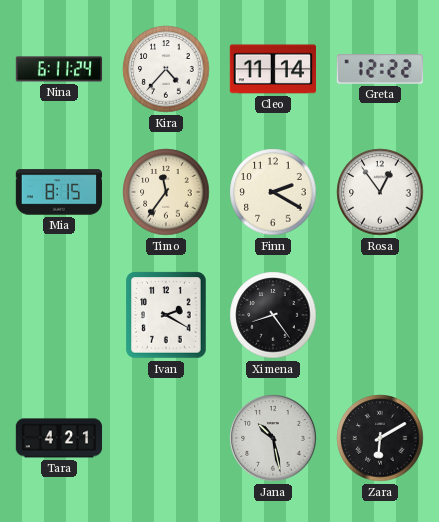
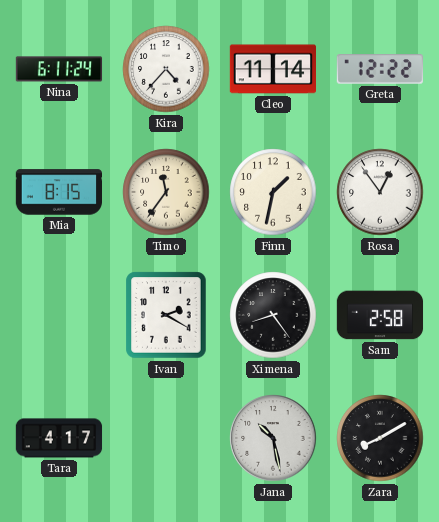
Finn: 2:20 -> 1:32 (273, 192)
Sam: none -> 2:58 (380, 315)
Tara: 4:21 -> 4:17 (59, 438)
Zara: 6:10 -> 8:10 (380, 438)
